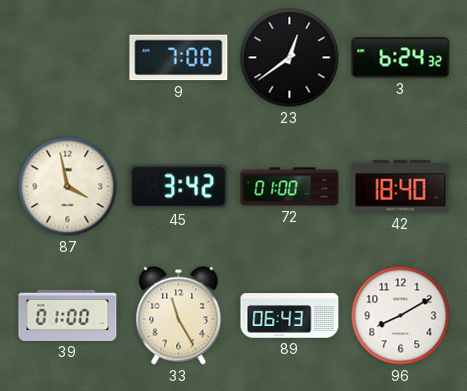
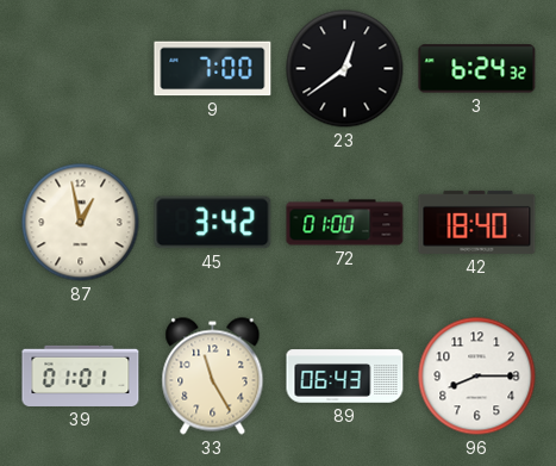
87: 3:58 -> 12:58 (81, 223)
39: 01:00 -> 01:01 (81, 375)
96: 8:10 -> 8:15 (477, 377)
